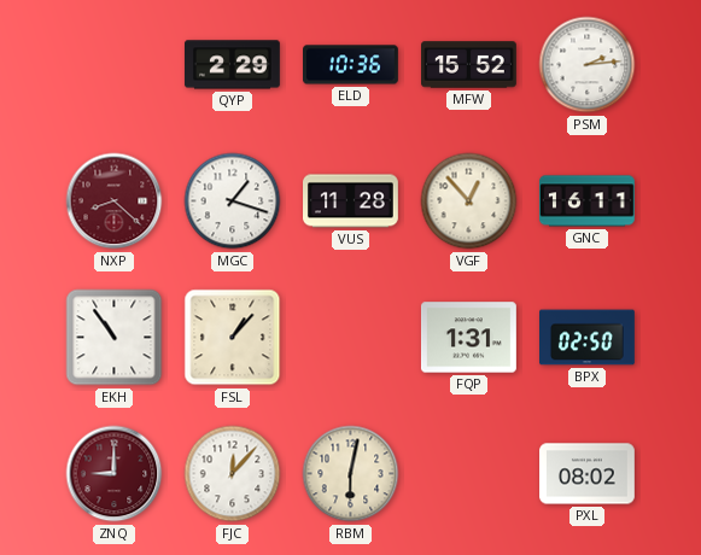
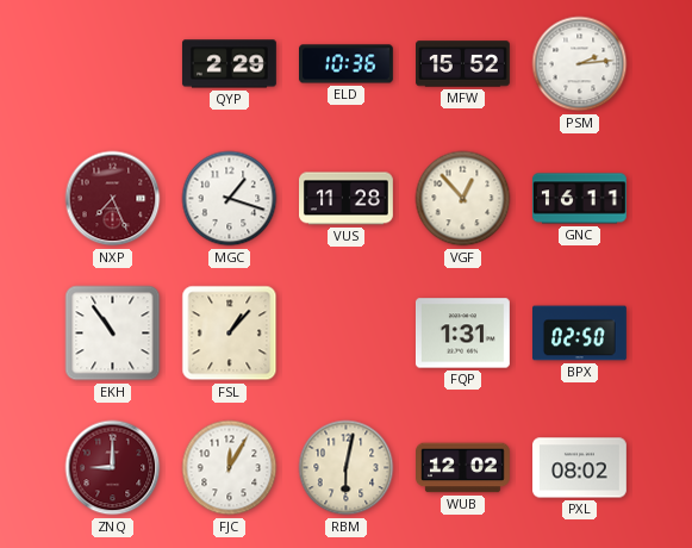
NXP: 8:22 -> 7:26 (113, 199)
FJC: 12:07 -> 12:05 (230, 468)
WUB: none -> 12:02 (463, 468)
